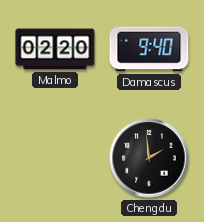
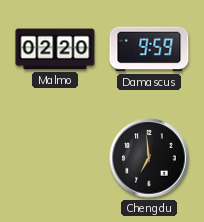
Damascus: 9:40 -> 9:59 (149, 49)
Chengdu: 1:59 -> 6:59 (149, 158)
